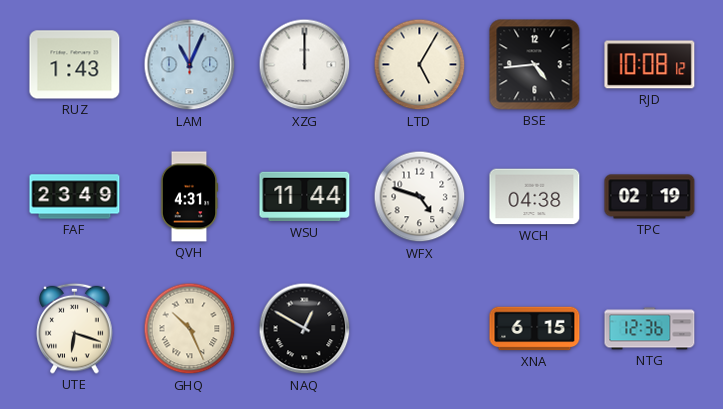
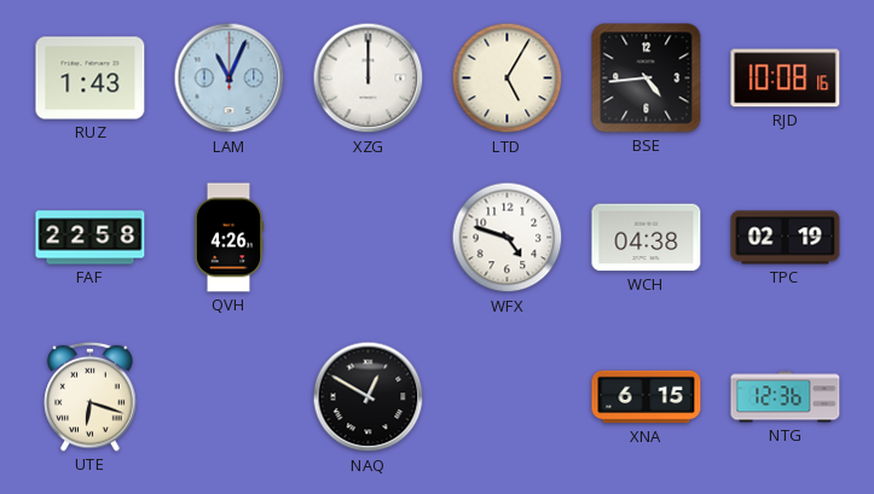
RJD: 10:08:12 -> 10:08:16 (786, 79)
FAF: 23:49 -> 22:58 (91, 238)
QVH: 4:31 -> 4:26 (228, 238)
WSU: 11:44 -> none (305, 197)
GHQ: 10:26 -> none (190, 329)
